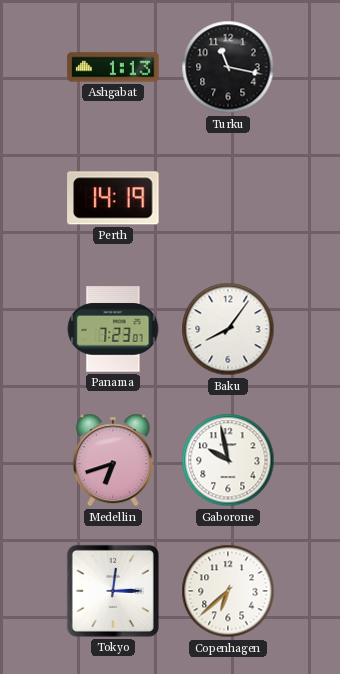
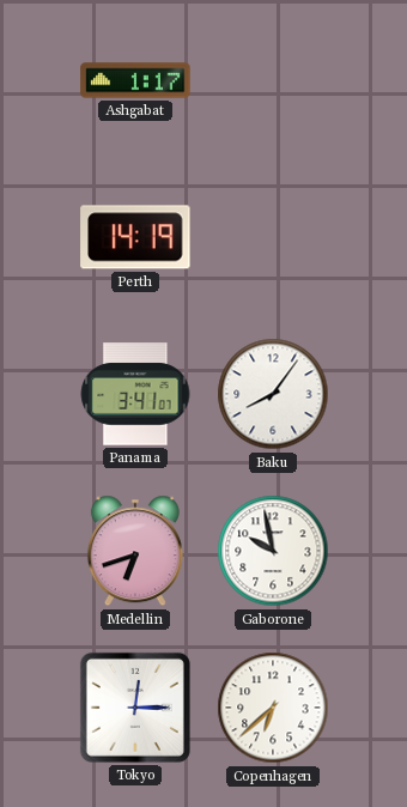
Ashgabat: 1:13 -> 1:17 (135, 80)
Turku: 11:17 -> none (228, 67)
Panama: 7:23 -> 3:41 (135, 394)
